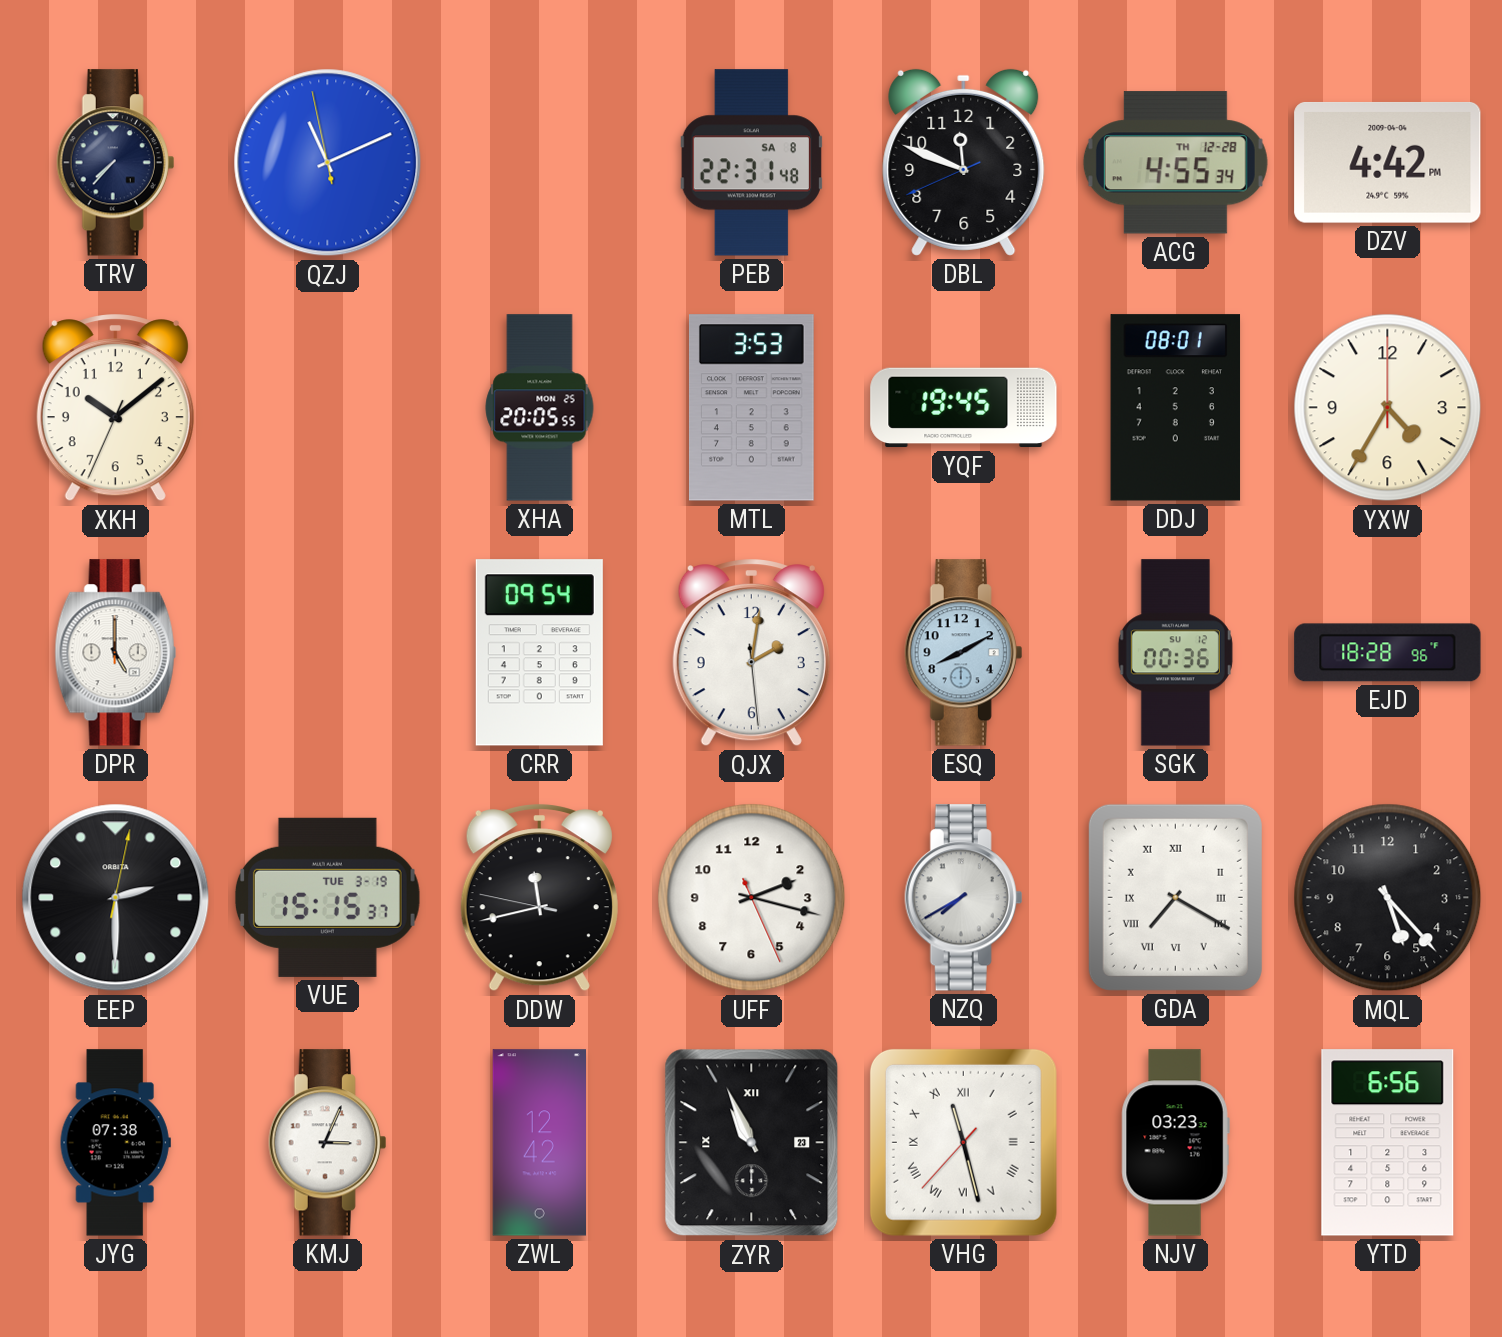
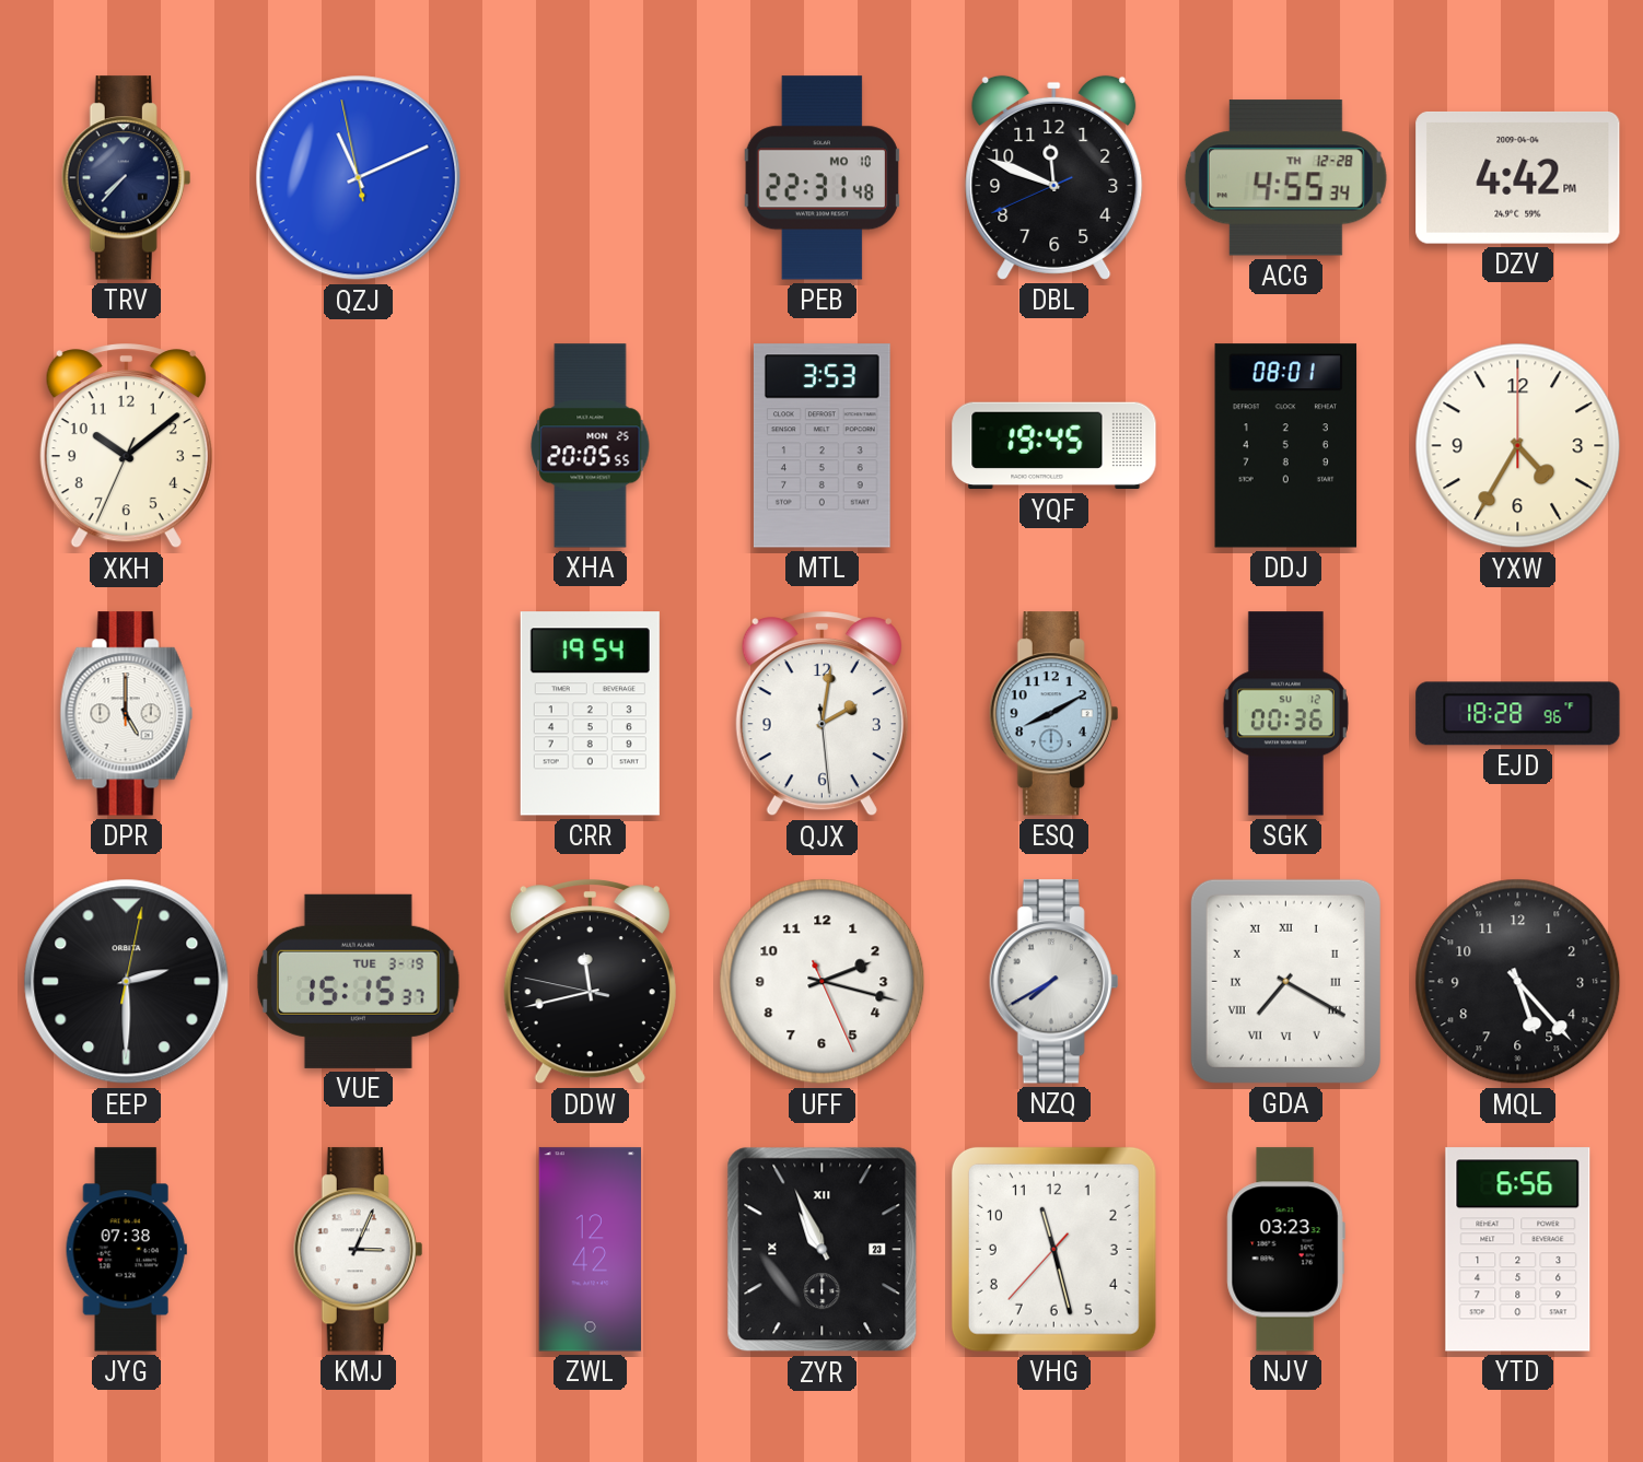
PEB date: SA 8 -> MO 10 (821, 178)
CRR: 09:54 -> 19:54 (590, 714)
VHG numerals: Roman -> Arabic (1053, 1249)
